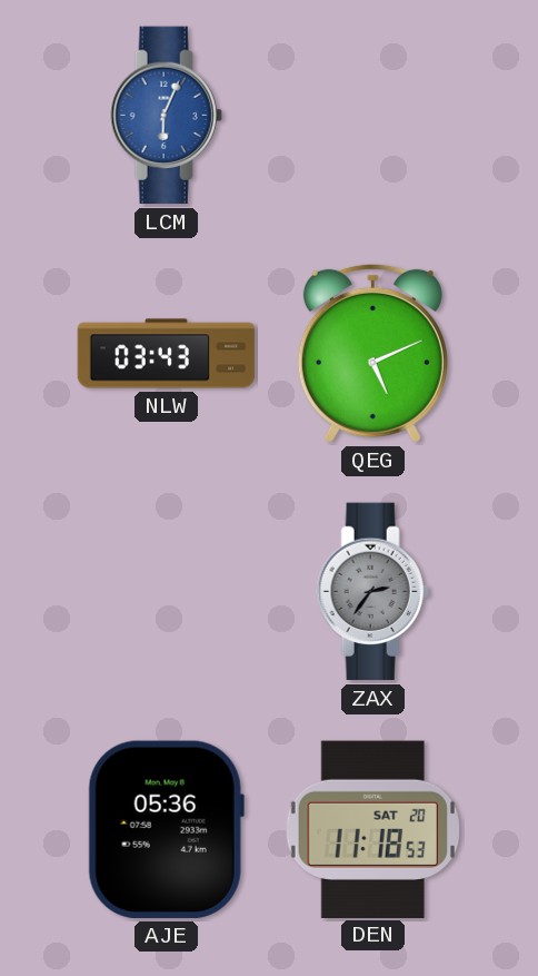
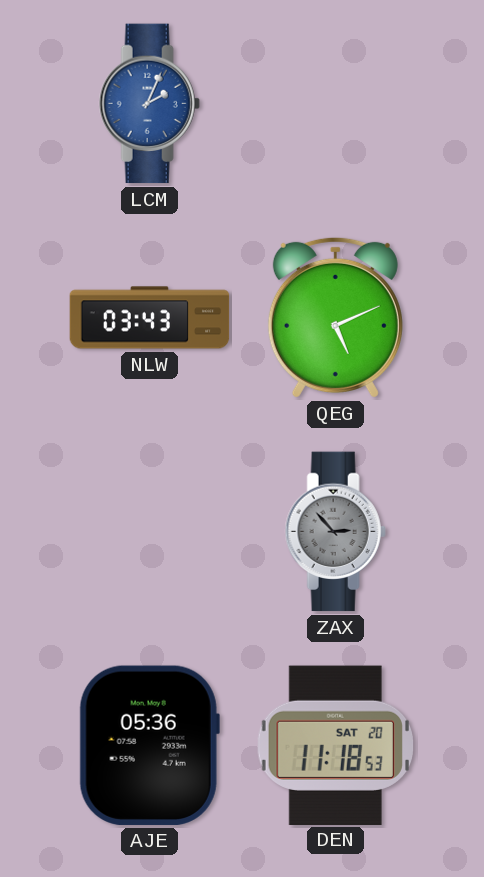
LCM: 6:04 -> 2:04 (149, 104)
ZAX: 2:36 -> 2:53 (335, 532)
